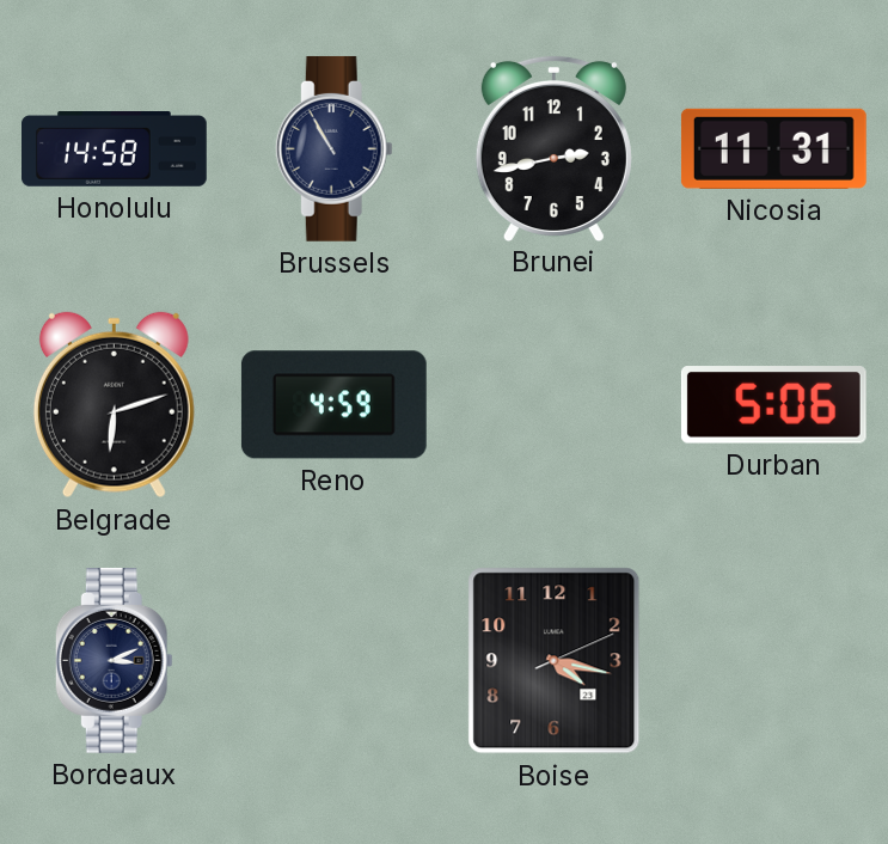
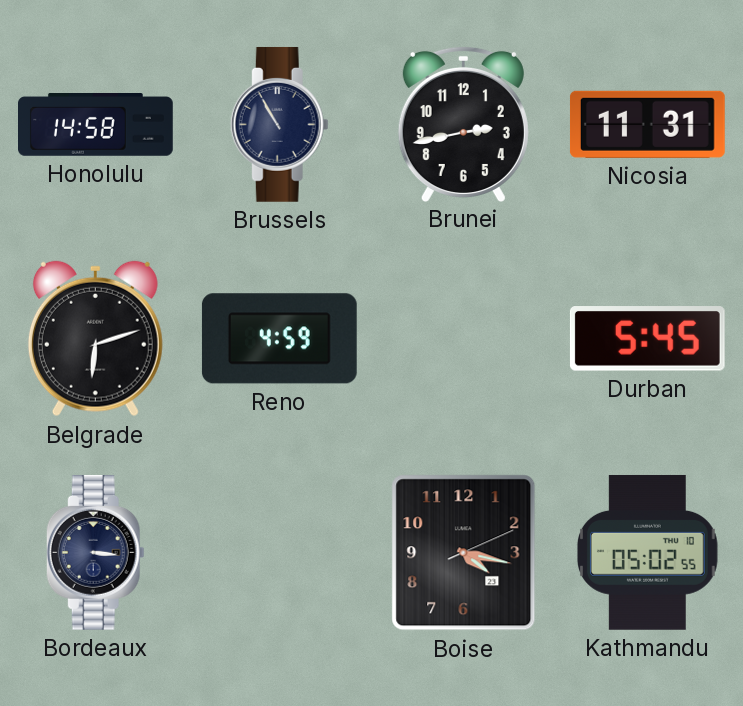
Durban: 5:06 -> 5:45 (647, 339)
Bordeaux: 3:11 -> 3:16 (95, 552)
Kathmandu: none -> 05:02 (647, 552)
